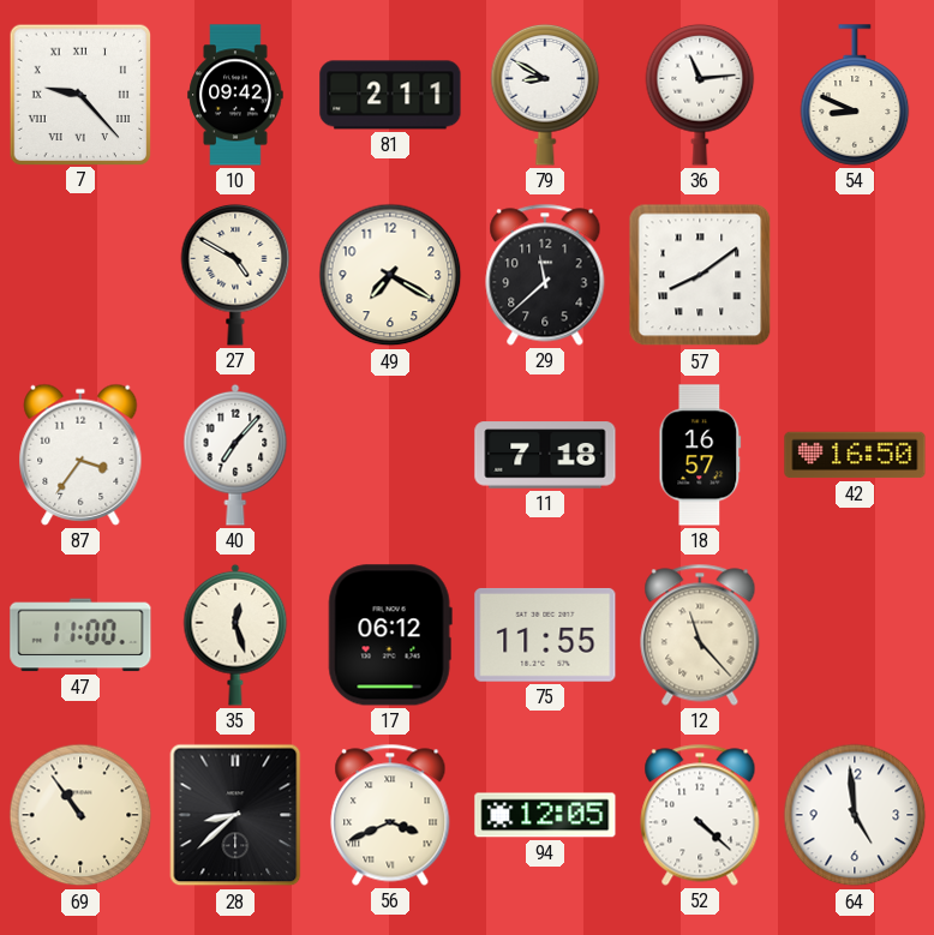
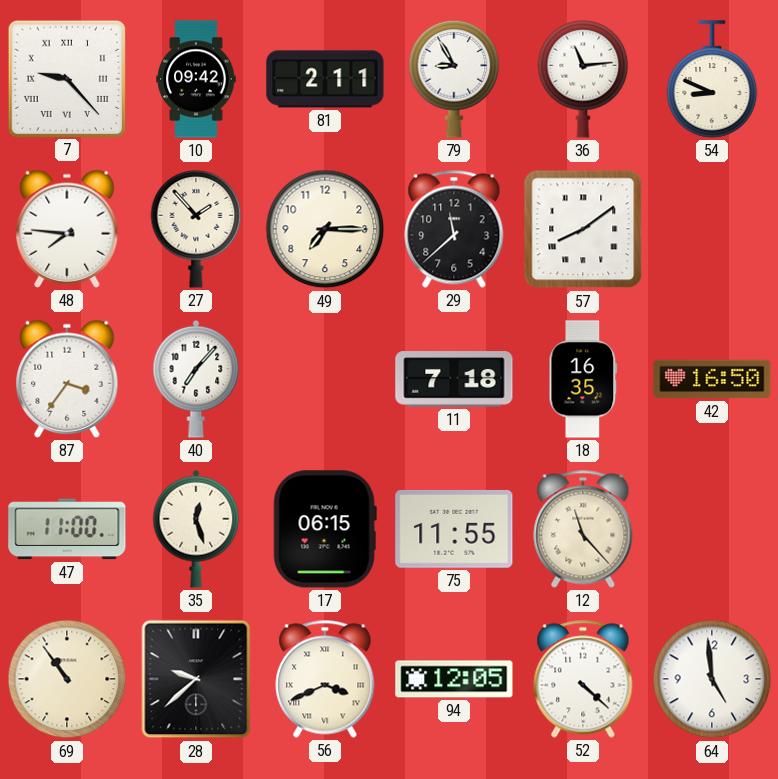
79: 8:50 -> 8:55 (454, 79)
48: none -> 7:46 (67, 229)
27: 4:50 -> 1:53 (196, 229)
49: 7:20 -> 7:15 (325, 229)
18: 16:57 -> 16:35 (583, 379)
17: 06:12 -> 06:15 (325, 529)
28: 8:38 -> 9:38 (196, 679)
